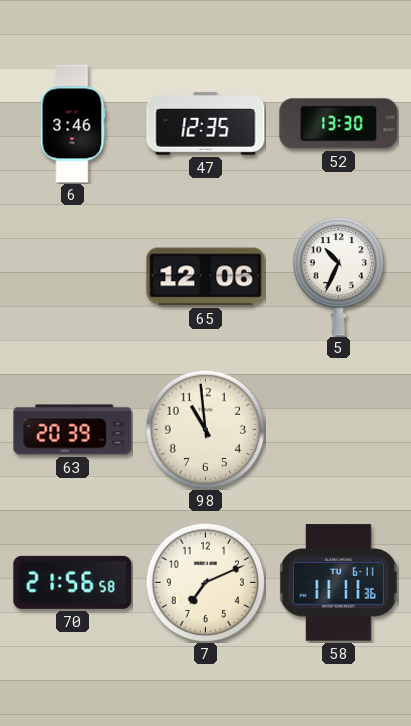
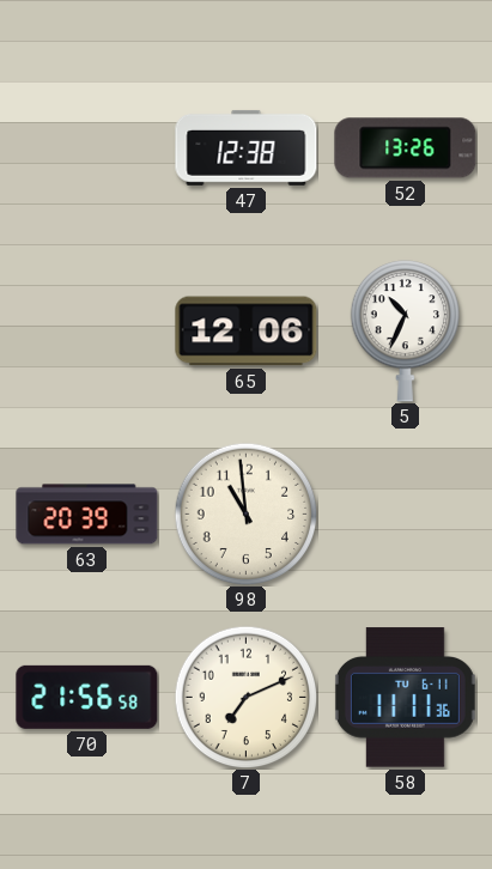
6: 3:46 -> none (72, 124)
47: 12:35 -> 12:38 (247, 147)
52: 13:30 -> 13:26 (406, 148)
